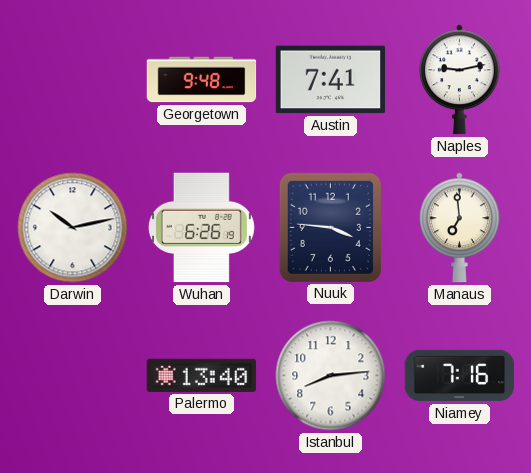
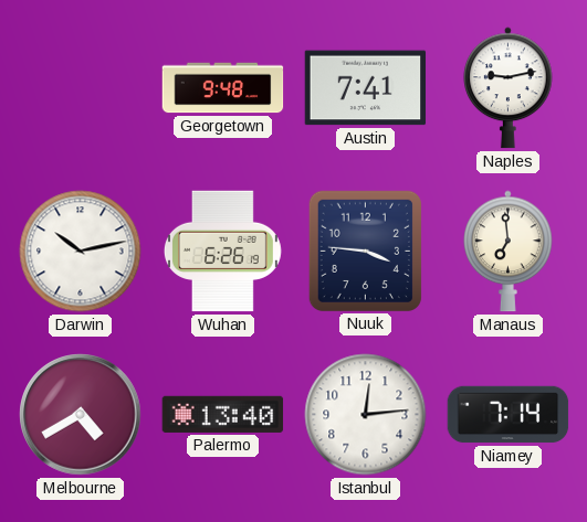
Melbourne: none -> 4:40 (81, 415)
Istanbul: 8:14 -> 12:14 (366, 415)
Niamey: 7:16 -> 7:14 (509, 415)
